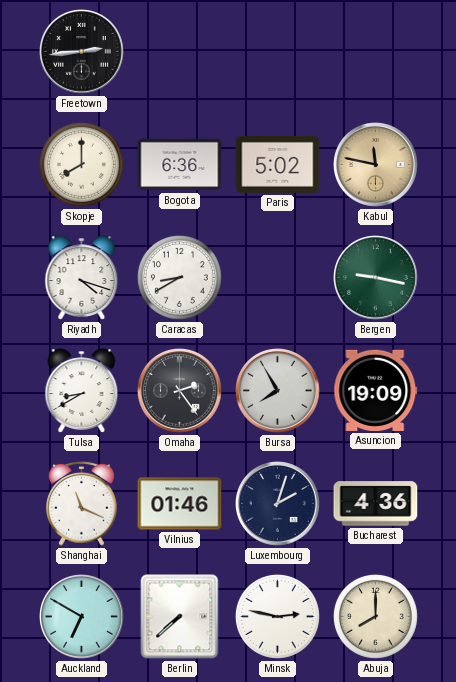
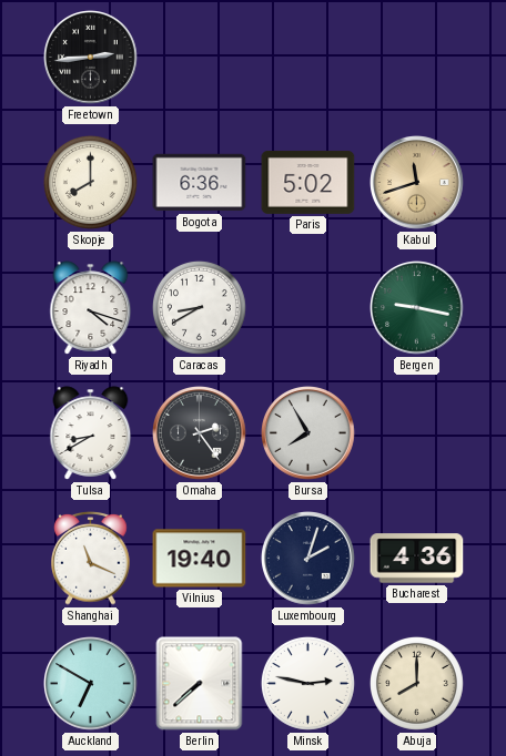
Kabul: 11:47 -> 11:42 (417, 183)
Asuncion: 19:09 -> none (376, 390)
Vilnius: 01:46 -> 19:40 (200, 559)
